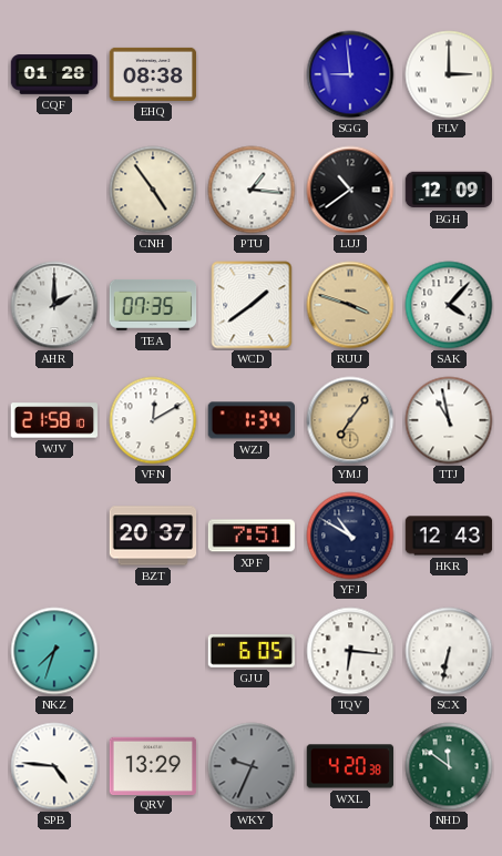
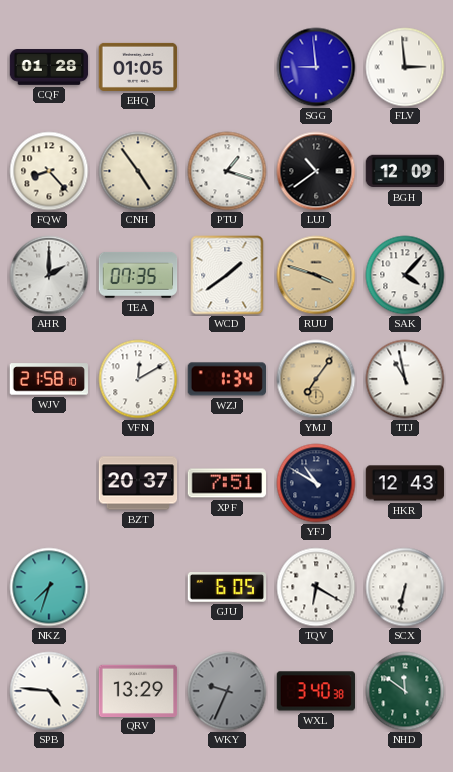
EHQ: 08:38 -> 01:05 (138, 67)
FLV: 3:00 -> 2:59 (405, 67)
FQW: none -> 8:23 (49, 171)
PTU: 1:16 -> 1:18 (227, 171)
TQV: 6:16 -> 6:20 (316, 587)
WXL: 4:20 -> 3:40 (316, 691)
